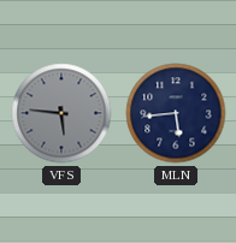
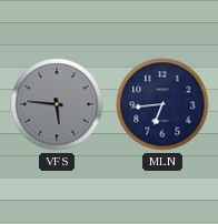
MLN: 5:44 -> 6:44 (162, 104)
